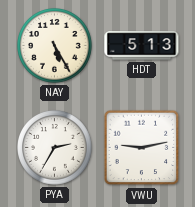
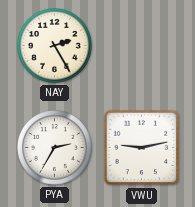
NAY: 5:25 -> 2:25 (55, 46)
HDT: 5:13 -> none (142, 46)
